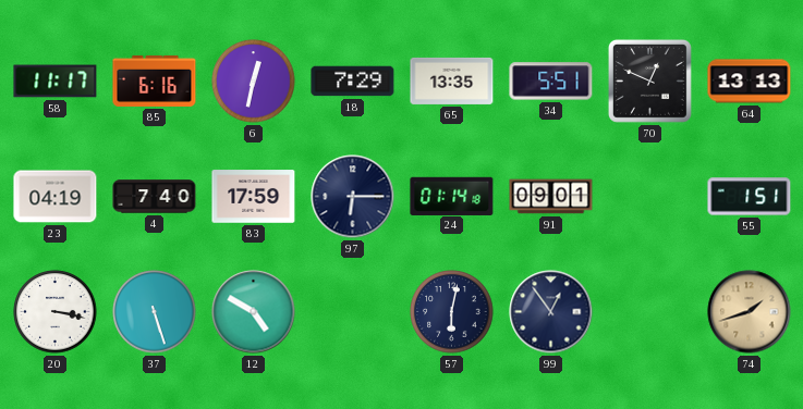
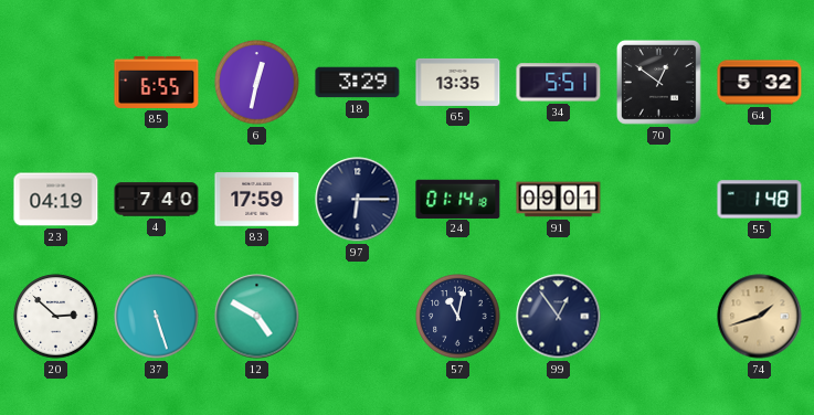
58: 11:17 -> none (56, 82)
85: 6:16 -> 6:55 (157, 82)
18: 7:29 -> 3:29 (358, 83)
70: 12:49 -> 12:51 (658, 82)
64: 13:13 -> 5:32 (760, 83)
55: 1:51 -> 1:48 (760, 200)
20: 3:17 -> 2:52 (56, 317)
57: 6:02 -> 11:02 (458, 317)
